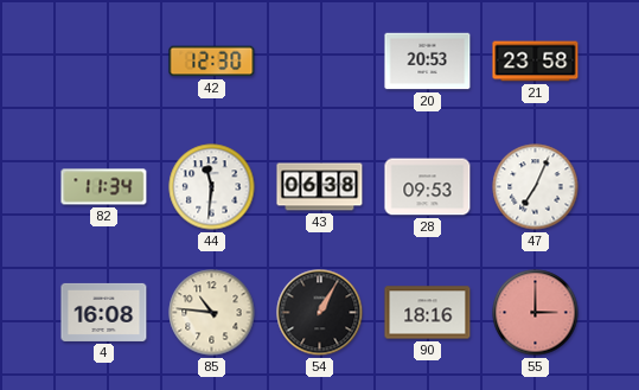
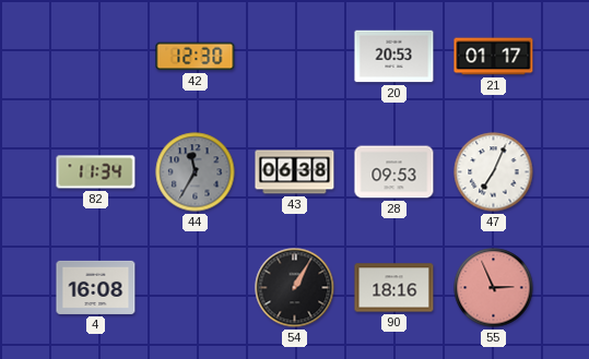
21: 23:58 -> 01:17 (494, 57)
44: 11:31 -> 11:35 (196, 172)
44 dial: white -> grey (196, 172)
85: 10:46 -> none (212, 313)
55: 3:00 -> 2:56 (494, 288)
